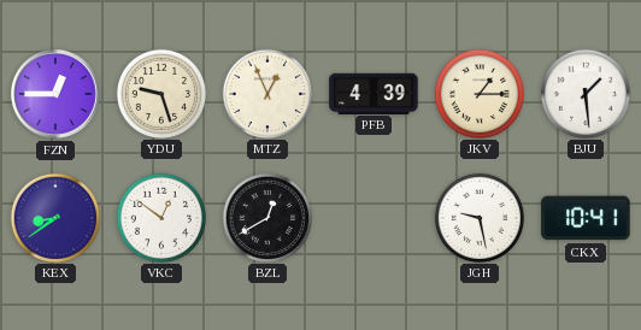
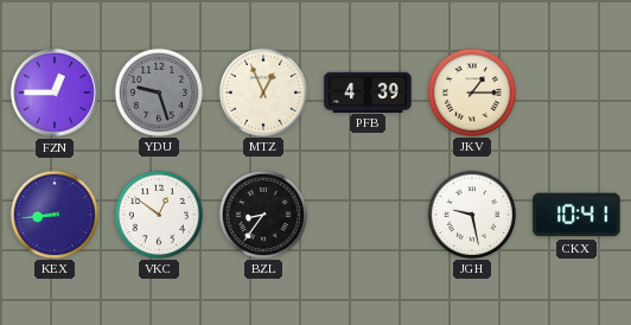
YDU dial: cream -> grey (158, 91)
BJU: 1:29 -> none (584, 93)
KEX: 8:39 -> 8:44 (53, 214)
BZL: 12:40 -> 8:36 (262, 214)
